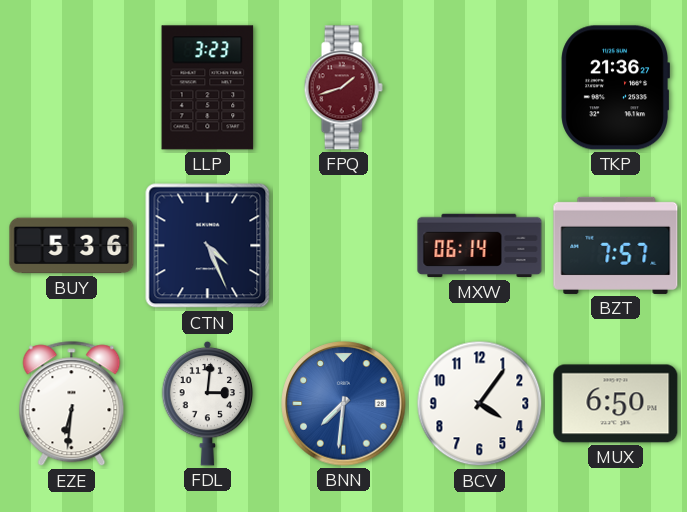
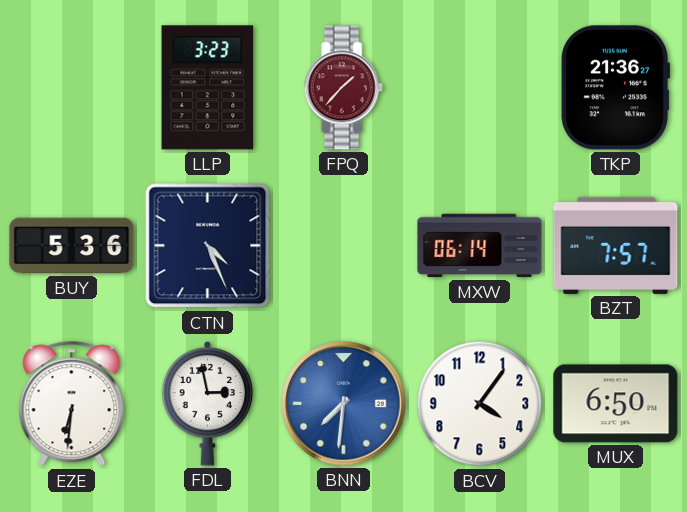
FPQ: 1:42 -> 1:37 (343, 88)
FDL: 3:01 -> 2:58 (208, 403)
